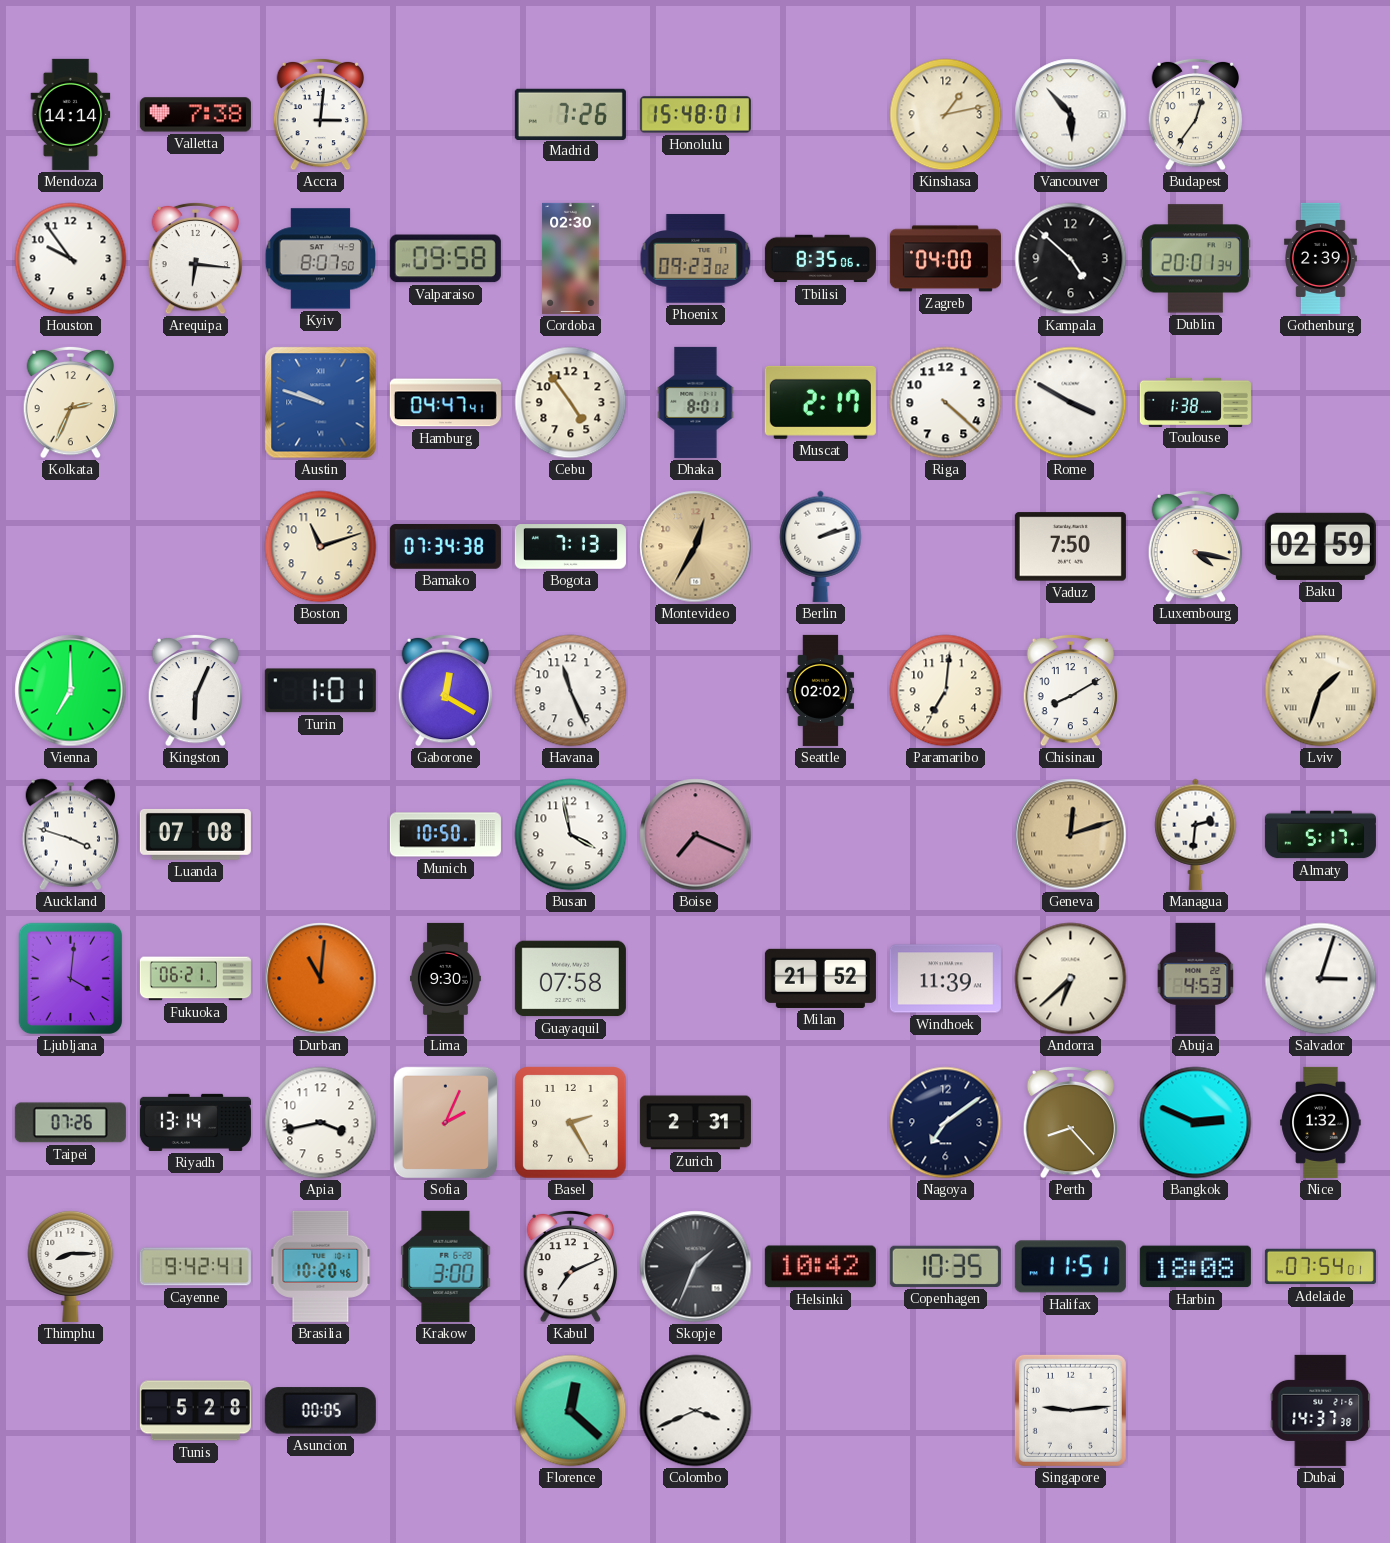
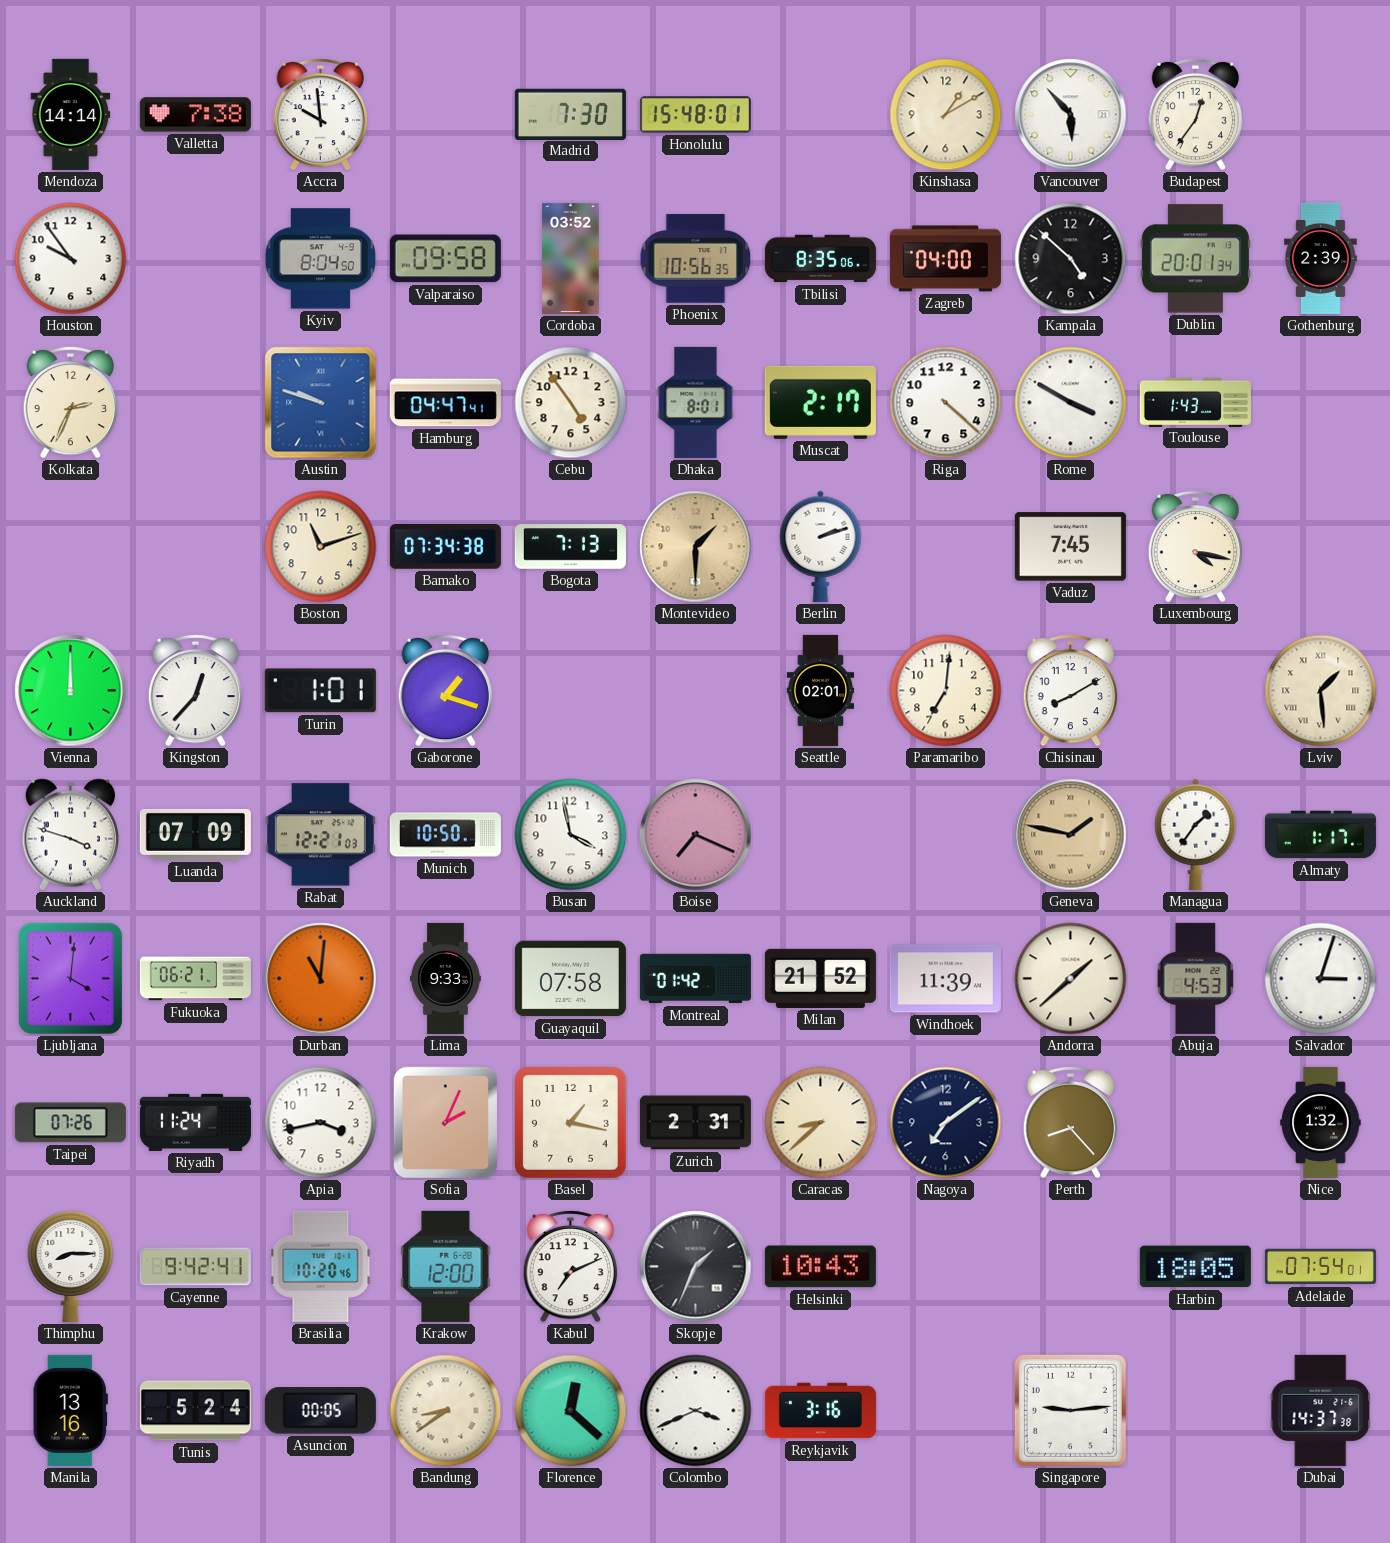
Accra: 3:01 -> 9:59 (321, 114)
Madrid: 7:26 -> 7:30 (570, 114)
Kinshasa: 1:13 -> 1:10 (946, 115)
Arequipa: 6:16 -> none (196, 258)
Kyiv: 8:07 -> 8:04 (321, 259)
Cordoba: 02:30 -> 03:52 (571, 258)
Phoenix: 09:23 -> 10:56 (696, 259)
Toulouse: 1:38 -> 1:43 (1195, 402)
Montevideo: 12:35 -> 1:30 (696, 547)
Vaduz: 7:50 -> 7:45 (1070, 547)
Baku: 02:59 -> none (1320, 546)
Vienna: 7:00 -> 12:00 (71, 691)
Kingston: 6:04 -> 12:37 (196, 690)
Gaborone: 12:20 -> 1:18 (446, 690)
Havana: 11:26 -> none (571, 691)
Seattle: 02:02 -> 02:01 (821, 690)
Lviv: 1:33 -> 1:29 (1321, 691)
Luanda: 07:08 -> 07:09 (195, 834)
Rabat: none -> 12:21 (320, 835)
Geneva: 12:12 -> 1:47 (1071, 835)
Managua: 2:31 -> 1:36 (1196, 834)
Almaty: 5:17 -> 1:17 (1320, 835)
Lima: 9:30 -> 9:33 (446, 978)
Montreal: none -> 01:42 (695, 979)
Andorra: 6:38 -> 1:38 (1071, 979)
Riyadh: 13:14 -> 11:24 (195, 1122)
Basel: 2:25 -> 1:17 (571, 1123)
Caracas: none -> 8:38 (821, 1123)
Bangkok: 2:49 -> none (1196, 1123)
Krakow: 3:00 -> 12:00 (446, 1266)
Helsinki: 10:42 -> 10:43 (820, 1267)
Copenhagen: 10:35 -> none (945, 1266)
Halifax: 11:51 -> none (1070, 1267)
Harbin: 18:08 -> 18:05 (1195, 1267)
Manila: none -> 13:16 (70, 1410)
Tunis: 5:28 -> 5:24 (195, 1411)
Bandung: none -> 8:39 (446, 1411)
Reykjavik: none -> 3:16 (820, 1411)
